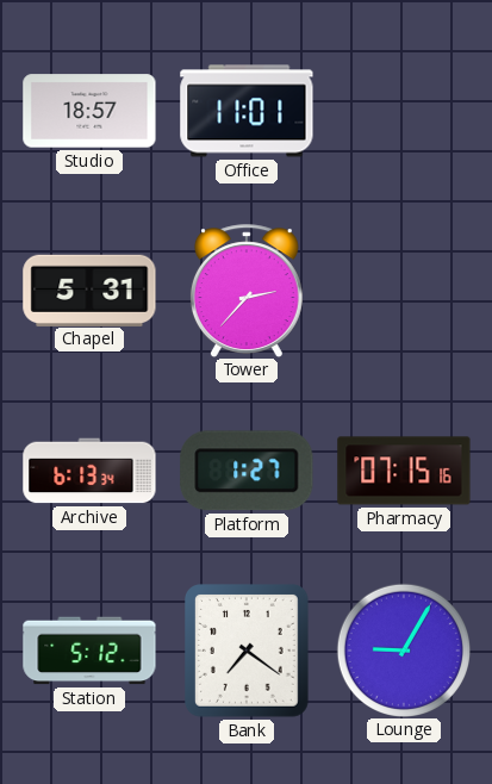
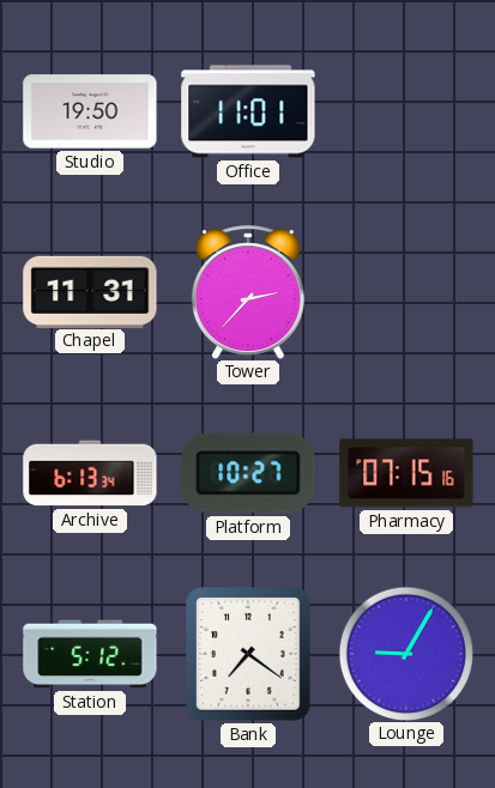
Studio: 18:57 -> 19:50 (90, 111)
Chapel: 5:31 -> 11:31 (90, 291)
Platform: 1:27 -> 10:27 (248, 473)
